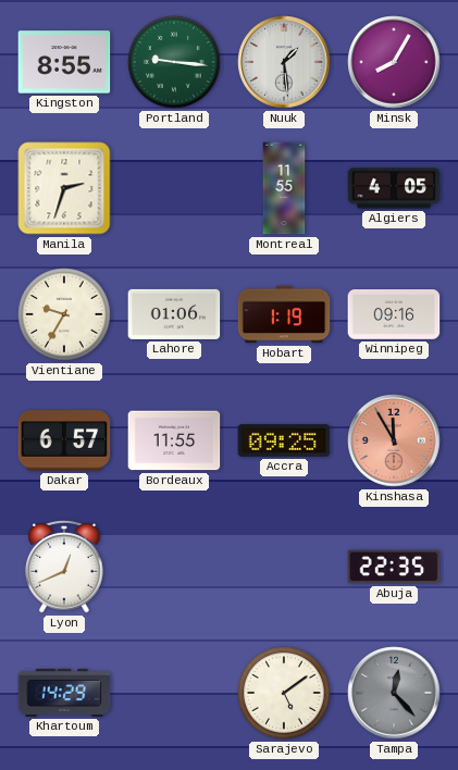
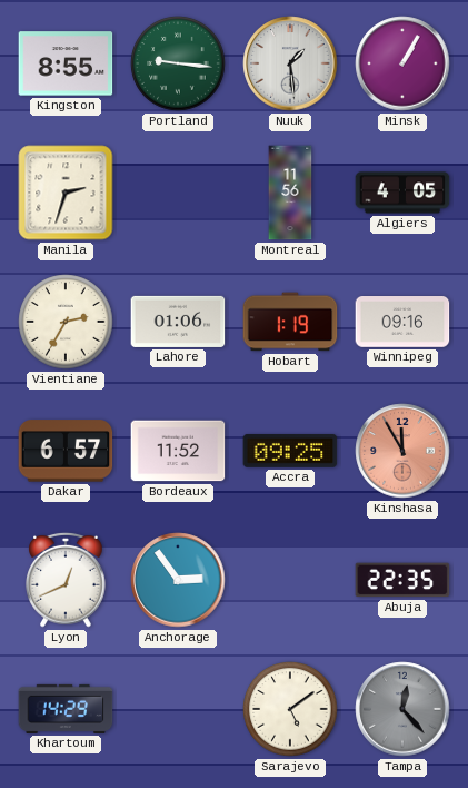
Minsk: 8:05 -> 1:05 (402, 63)
Montreal: 11:55 -> 11:56 (290, 193)
Vientiane: 9:35 -> 2:35 (66, 322)
Bordeaux: 11:55 -> 11:52 (178, 451)
Anchorage: none -> 2:54 (178, 580)
